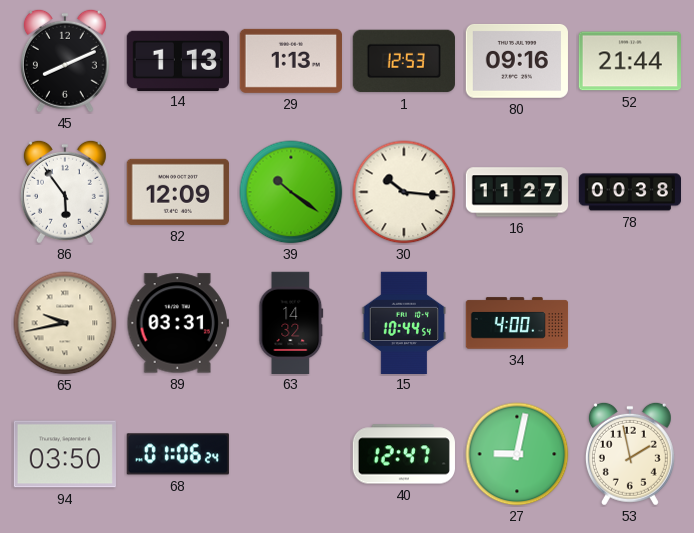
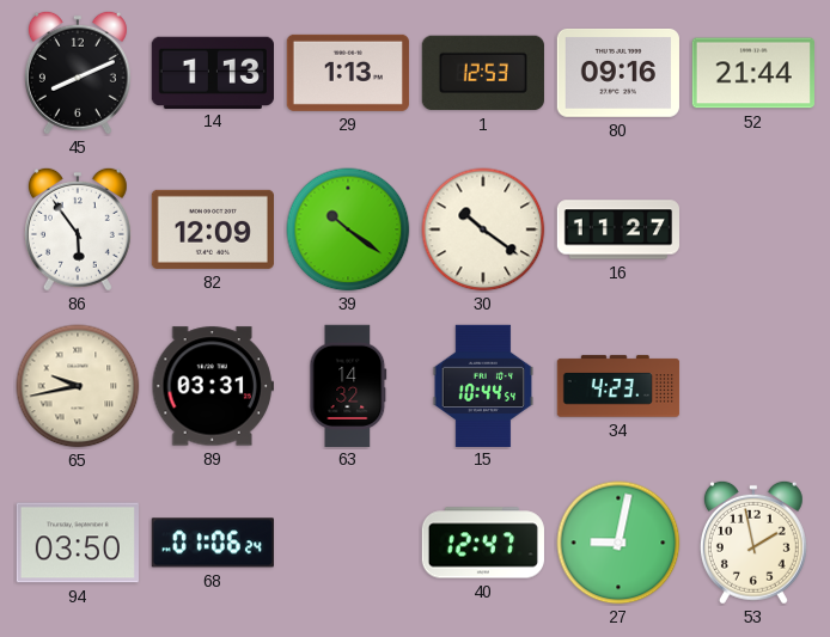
30: 10:16 -> 10:21 (483, 229)
78: 00:38 -> none (629, 192)
34: 4:00 -> 4:23 (618, 386)
